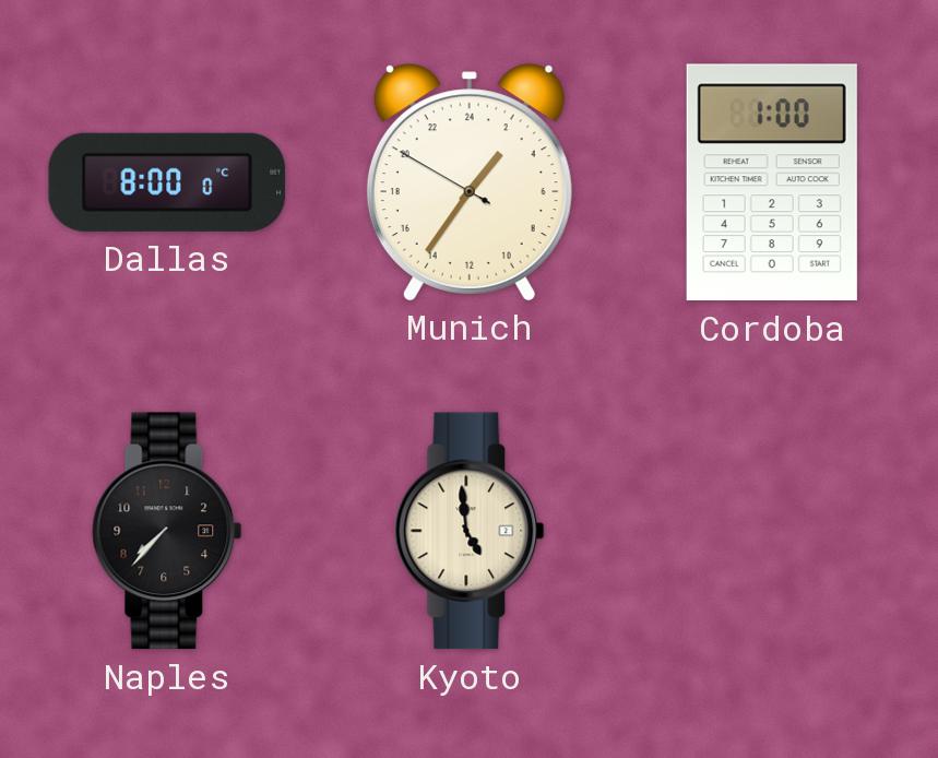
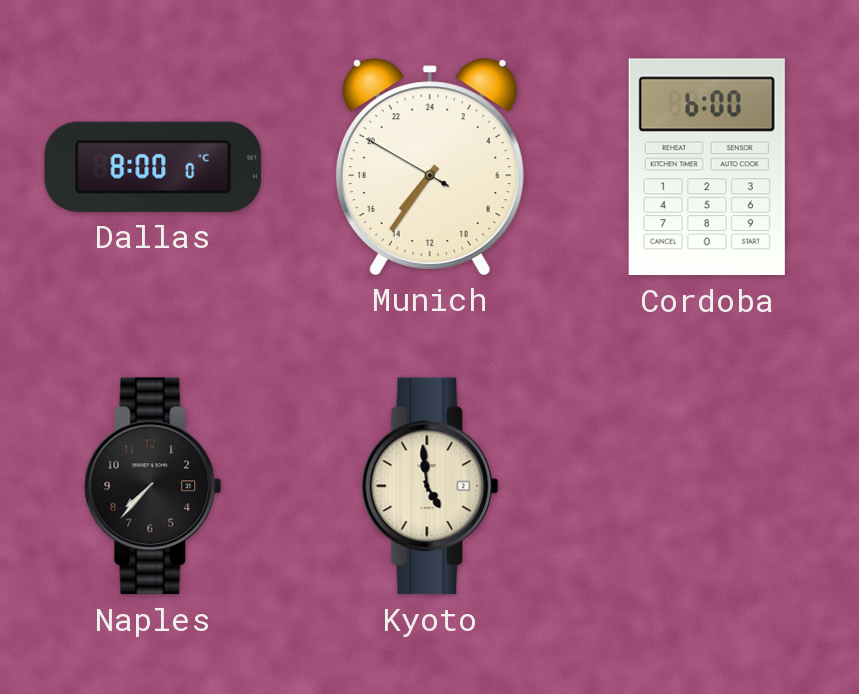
Munich: 2:35 -> 14:35 (430, 167)
Cordoba: 1:00 -> 6:00 (707, 167)
